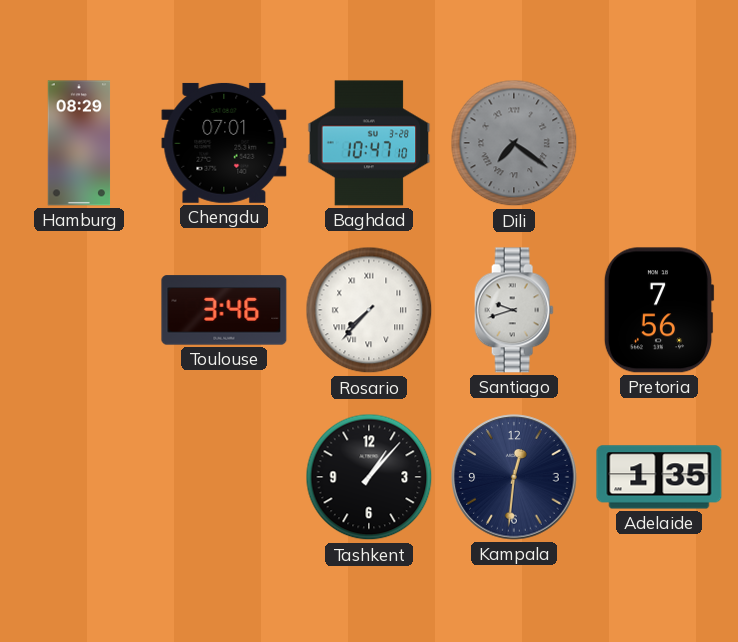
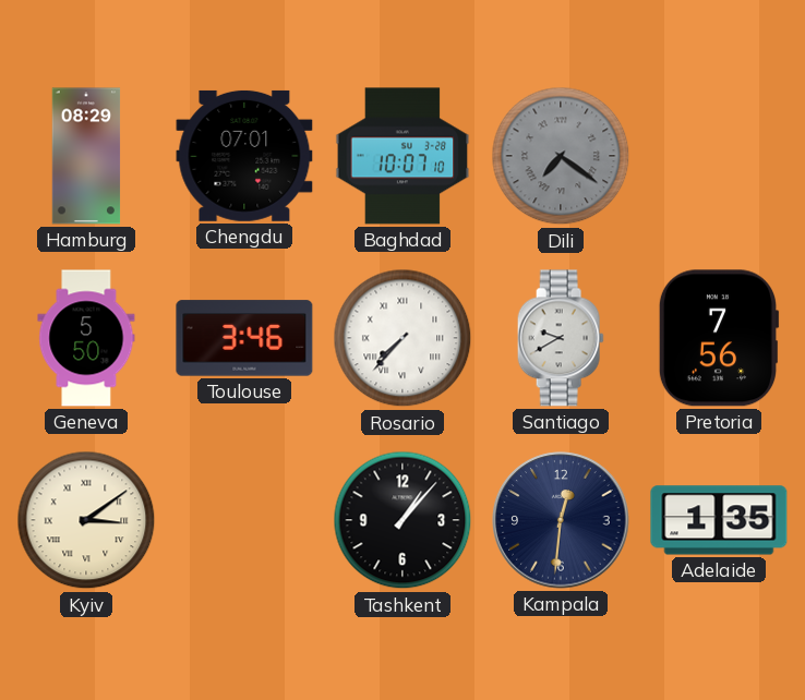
Baghdad: 10:47 -> 10:07 (403, 156)
Geneva: none -> 5:50 (86, 338)
Santiago: 9:42 -> 9:40 (561, 338)
Kyiv: none -> 3:09 (86, 520)
